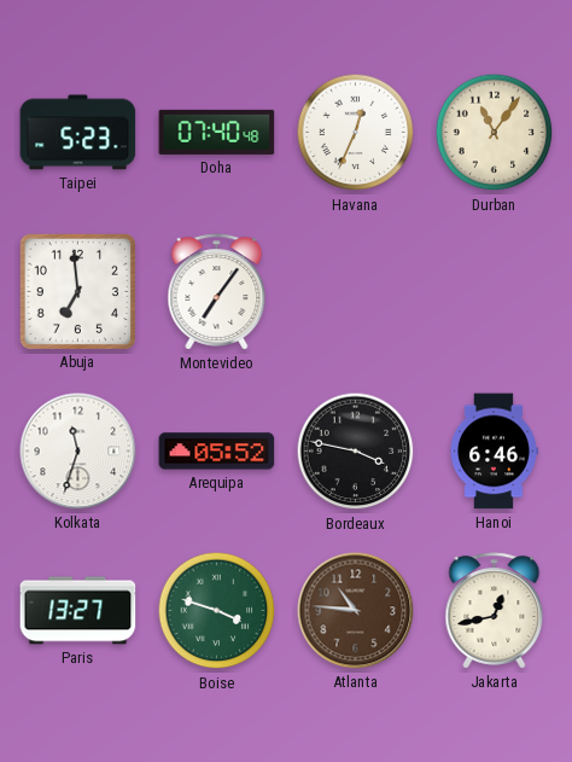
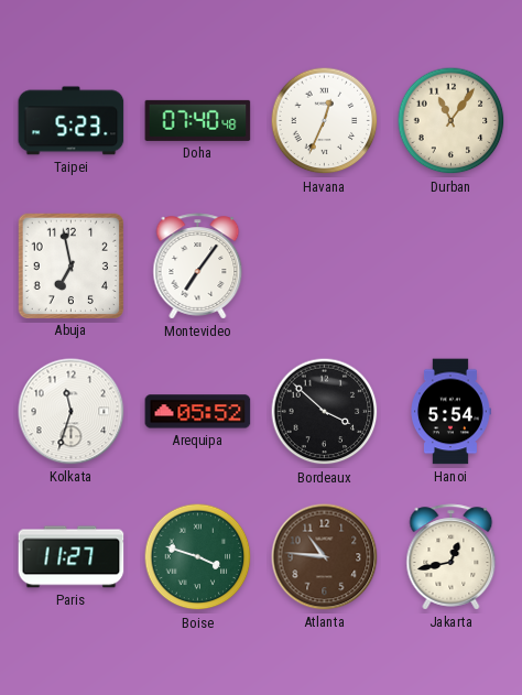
Abuja: 6:59 -> 6:58 (70, 265)
Bordeaux: 3:47 -> 3:52 (325, 412)
Hanoi: 6:46 -> 5:54 (452, 412)
Paris: 13:27 -> 11:27 (72, 557)
